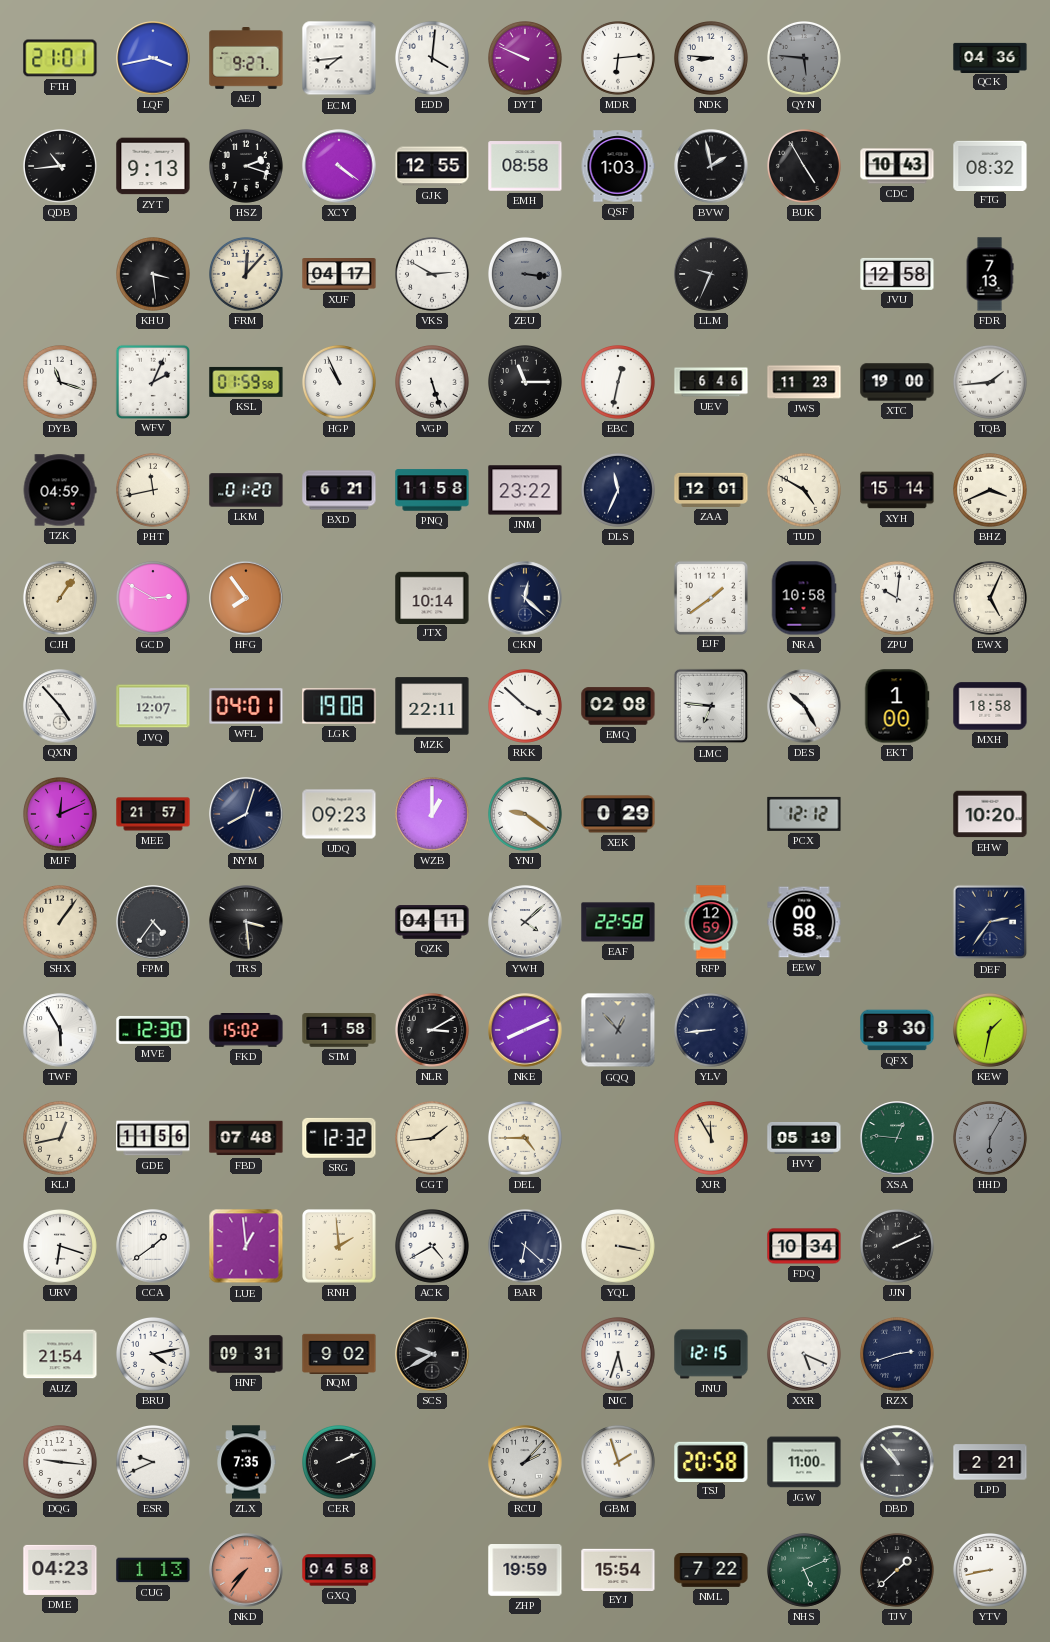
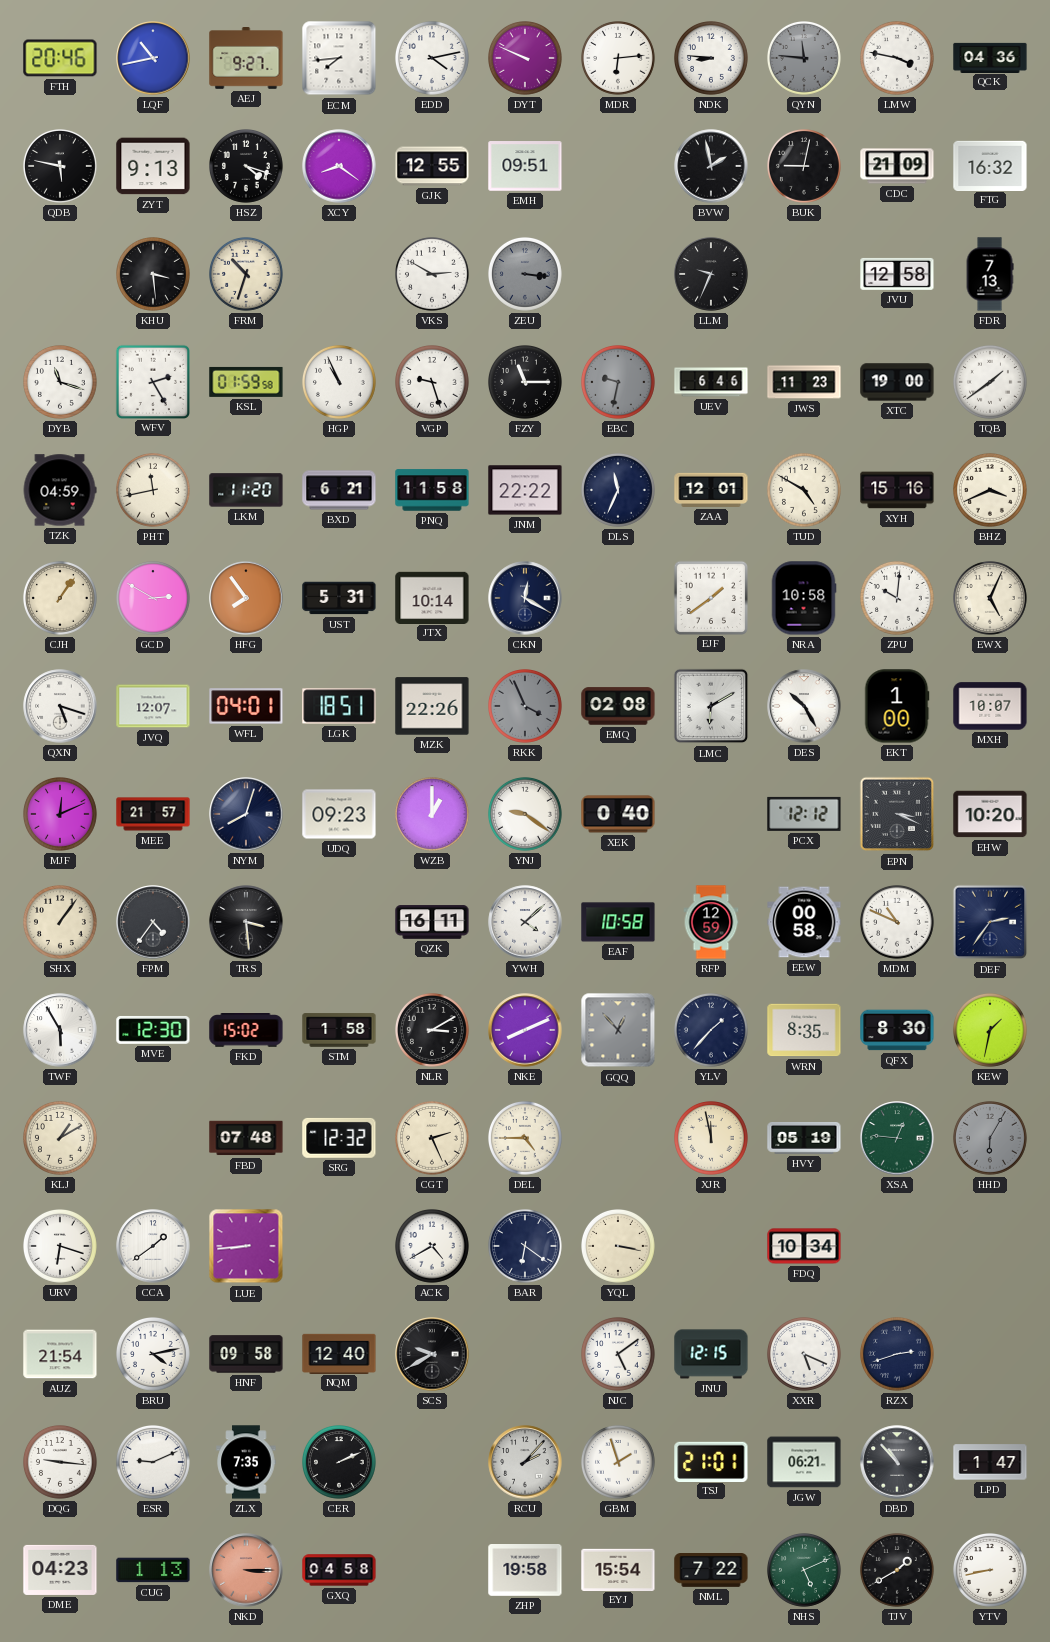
FTH: 21:01 -> 20:46 (60, 58)
LQF: 3:43 -> 10:43 (153, 58)
EDD: 4:01 -> 4:13 (433, 59)
QYN: 5:46 -> 11:46 (805, 59)
LMW: none -> 3:47 (898, 59)
QDB: 10:44 -> 5:47 (61, 167)
HSZ: 2:18 -> 4:18 (247, 167)
XCY: 4:21 -> 8:21 (339, 166)
EMH: 08:58 -> 09:51 (525, 166)
QSF: 1:03 -> none (618, 166)
BUK: 4:55 -> 9:02 (805, 167)
CDC: 10:43 -> 21:09 (897, 166)
FTG: 08:32 -> 16:32 (990, 165)
FRM: 12:07 -> 10:33 (247, 275)
XUF: 04:17 -> none (339, 275)
WFV: 2:04 -> 2:25 (152, 381)
VGP: 5:27 -> 9:27 (433, 383)
EBC: 12:32 -> 9:32 (619, 383)
EBC dial: white -> grey (619, 383)
TQB: 1:44 -> 1:39 (991, 383)
LKM: 01:20 -> 11:20 (246, 490)
JNM: 23:22 -> 22:22 (525, 490)
XYH: 15:14 -> 15:16 (897, 490)
UST: none -> 5:31 (339, 598)
CKN: 12:22 -> 12:20 (525, 598)
QXN: 4:53 -> 5:18 (60, 706)
LGK: 19:08 -> 18:51 (339, 706)
MZK: 22:11 -> 22:26 (432, 706)
RKK: 3:52 -> 3:56 (526, 707)
RKK dial: white -> grey (526, 707)
LMC: 6:46 -> 6:10 (711, 706)
MXH: 18:58 -> 10:07 (990, 706)
XEK: 0:29 -> 0:40 (618, 814)
EPN: none -> 3:19 (897, 814)
QZK: 04:11 -> 16:11 (432, 922)
EAF: 22:58 -> 10:58 (618, 922)
MDM: none -> 10:49 (898, 923)
YLV: 8:44 -> 1:37 (712, 1031)
WRN: none -> 8:35 (804, 1030)
KLJ: 12:43 -> 1:10 (61, 1139)
GDE: 11:56 -> none (153, 1138)
CGT: 1:44 -> 2:26 (433, 1139)
XJR: 11:55 -> 11:58 (712, 1139)
LUE: 12:59 -> 8:44 (246, 1246)
RNH: 1:59 -> none (340, 1247)
BAR: 6:22 -> 6:21 (526, 1247)
JJN: 2:11 -> none (898, 1247)
HNF: 09:31 -> 09:58 (246, 1354)
NQM: 9:02 -> 12:40 (339, 1353)
NJC: 5:33 -> 5:09 (619, 1355)
ESR: 9:41 -> 9:11 (154, 1463)
TSJ: 20:58 -> 21:01 (711, 1461)
JGW: 11:00 -> 06:21 (804, 1462)
LPD: 2:21 -> 1:47 (990, 1462)
NKD: 7:36 -> 3:15 (246, 1570)
ZHP: 19:59 -> 19:58 (525, 1571)
TJV: 1:38 -> 1:40 (898, 1571)
